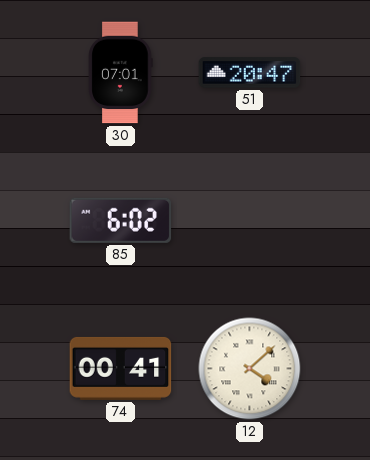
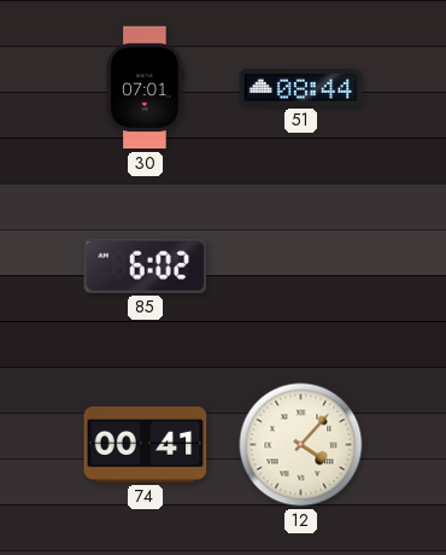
51: 20:47 -> 08:44 (301, 88)
12: 4:08 -> 4:07 (301, 445)
